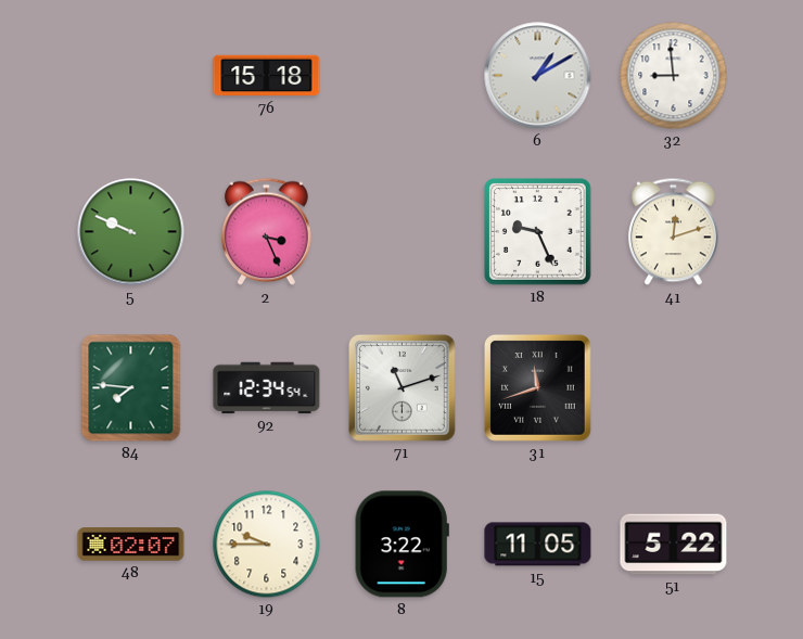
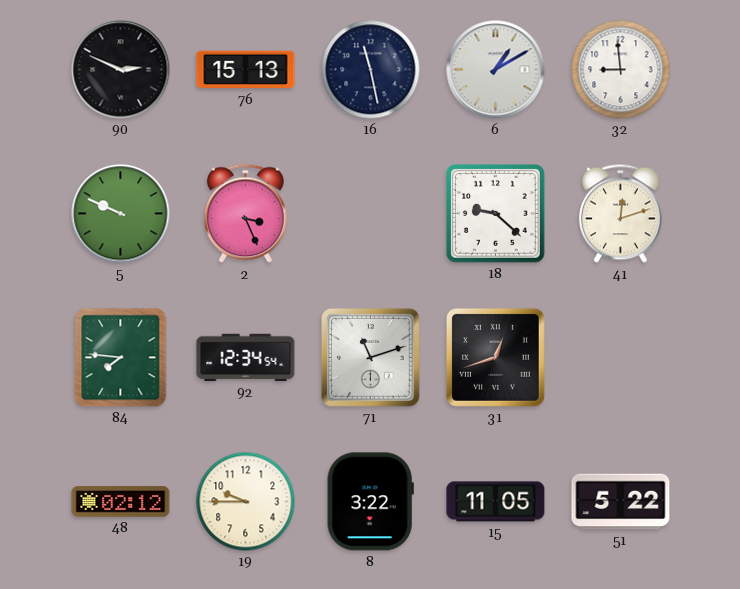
90: none -> 2:49 (121, 70)
76: 15:18 -> 15:13 (246, 70)
16: none -> 11:28 (371, 70)
18: 9:26 -> 9:22 (496, 214)
31: 11:42 -> 12:42 (496, 358)
48: 02:07 -> 02:12 (121, 502)
